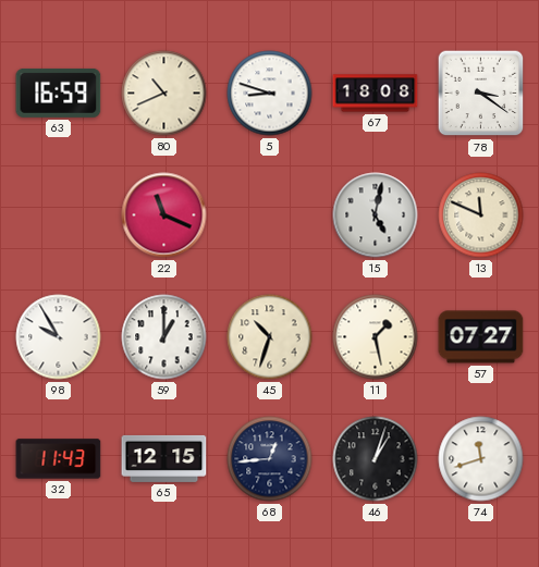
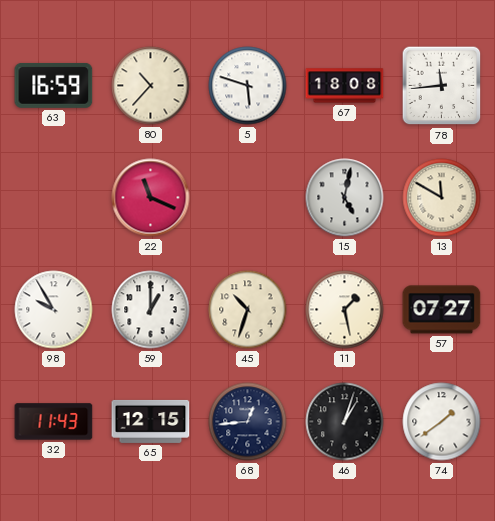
80: 10:41 -> 10:37 (151, 86)
5: 8:48 -> 5:48 (248, 86)
78: 3:21 -> 11:44 (442, 86)
13: 11:49 -> 11:50 (442, 198)
74: 11:42 -> 1:39 (442, 422)
